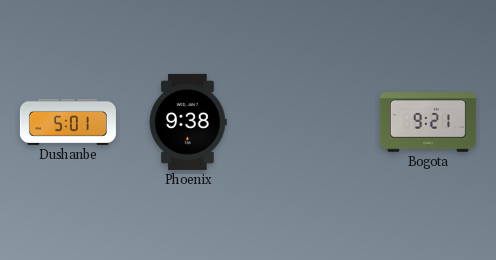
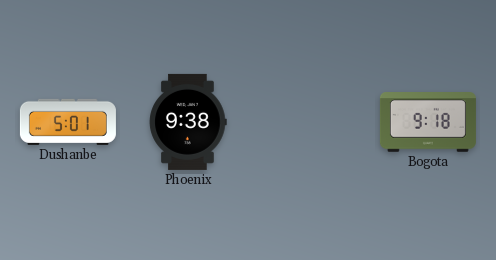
Bogota: 9:21 -> 9:18 (428, 122)
